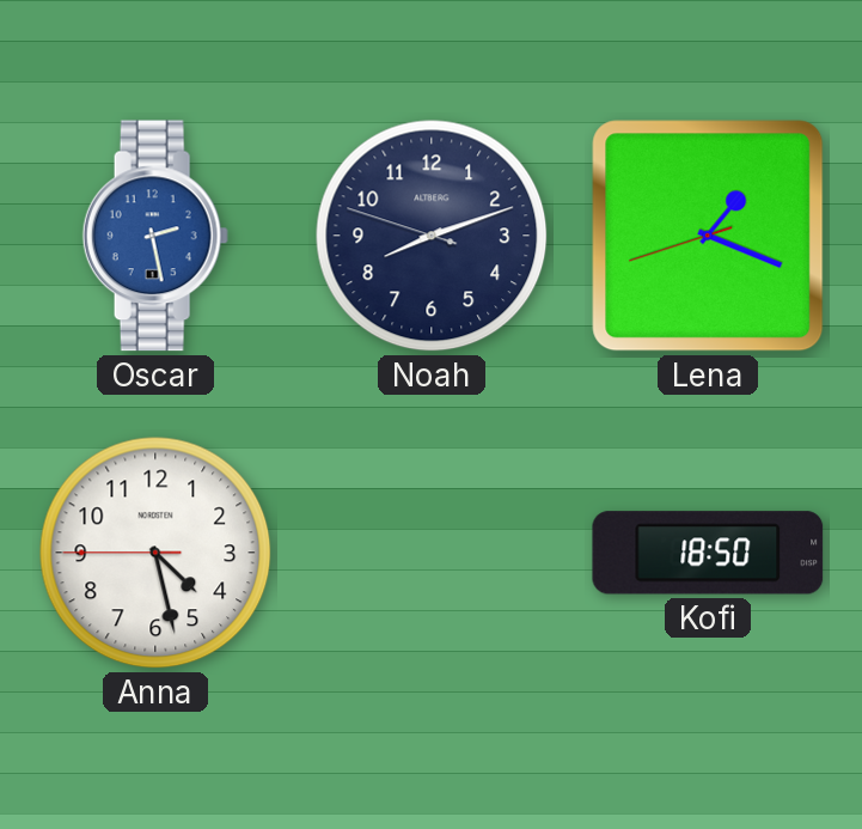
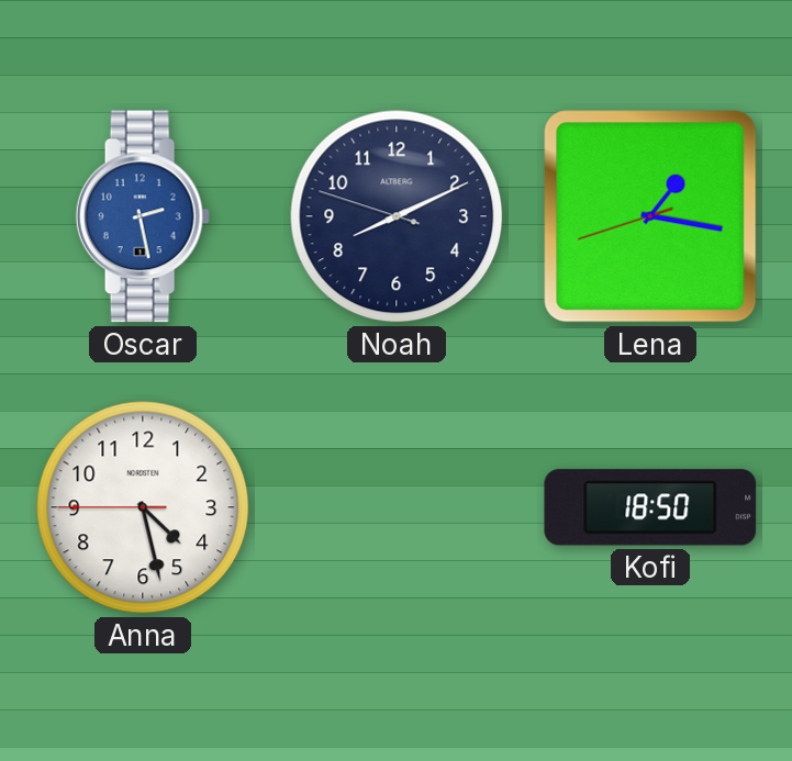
Noah: 8:11 -> 8:10 (397, 216)
Lena: 1:18 -> 1:16 (650, 216)
